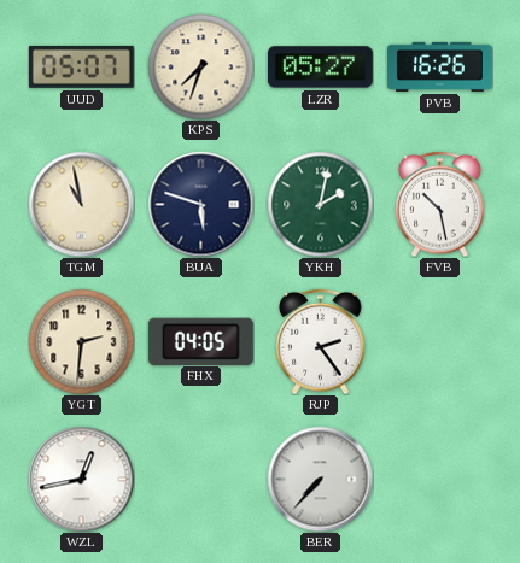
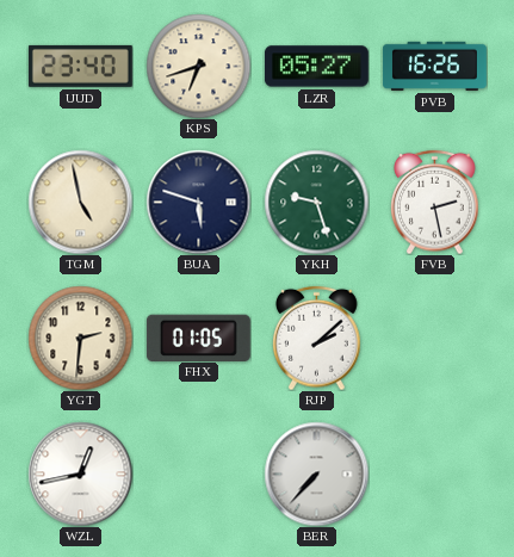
UUD: 05:07 -> 23:40 (80, 66)
KPS: 7:33 -> 6:42 (198, 66)
TGM: 10:58 -> 4:58 (80, 202)
YKH: 2:02 -> 9:27 (316, 202)
FVB: 10:28 -> 2:28 (435, 202)
FHX: 04:05 -> 01:05 (198, 338)
RJP: 2:24 -> 2:08 (317, 338)
